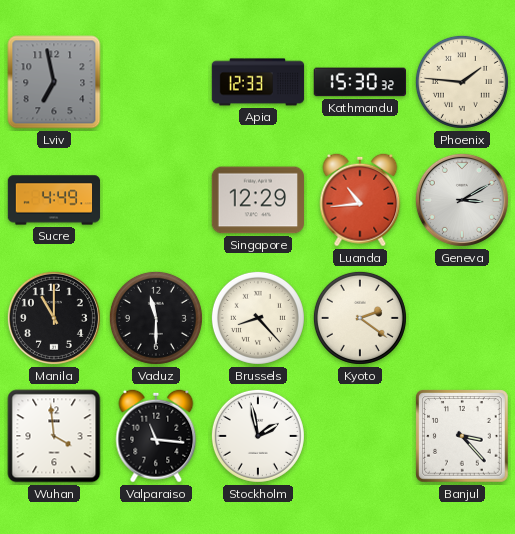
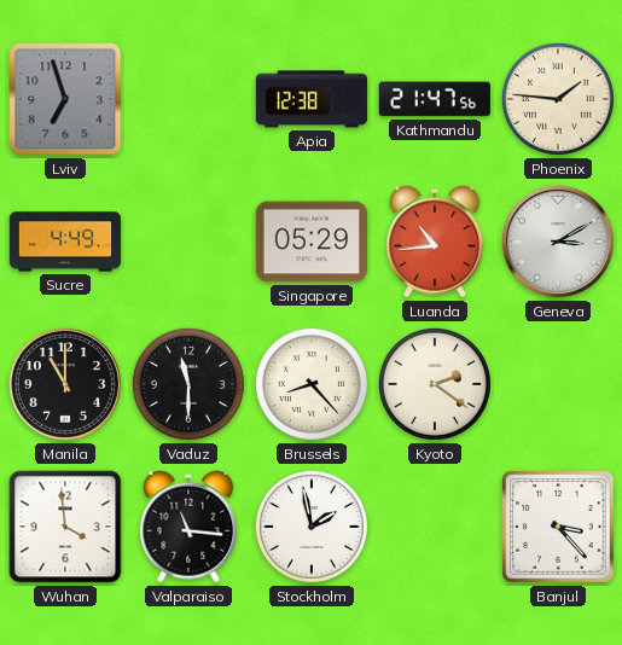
Lviv: 6:58 -> 6:57 (65, 99)
Apia: 12:33 -> 12:38 (312, 99)
Kathmandu: 15:30 -> 21:47 (434, 99)
Singapore: 12:29 -> 05:29 (310, 242)
